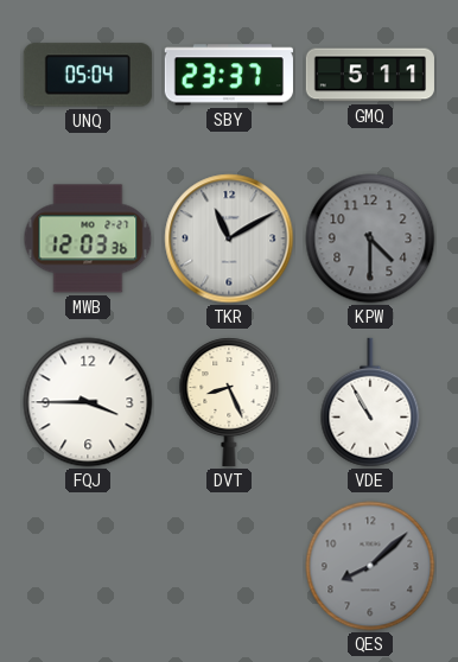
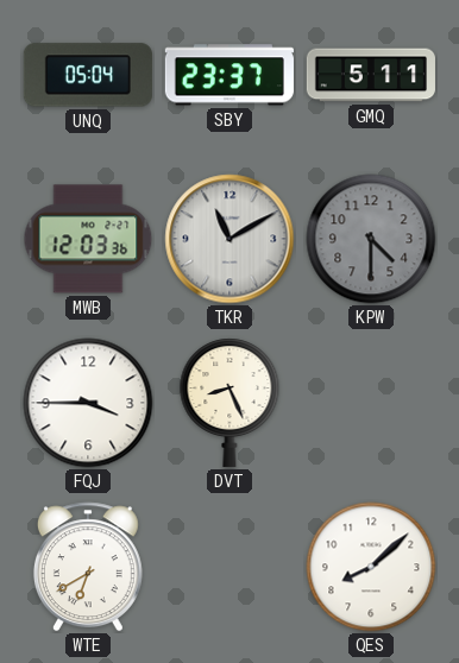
VDE: 10:55 -> none (370, 402)
WTE: none -> 6:40 (88, 567)
QES dial: grey -> white (371, 567)
